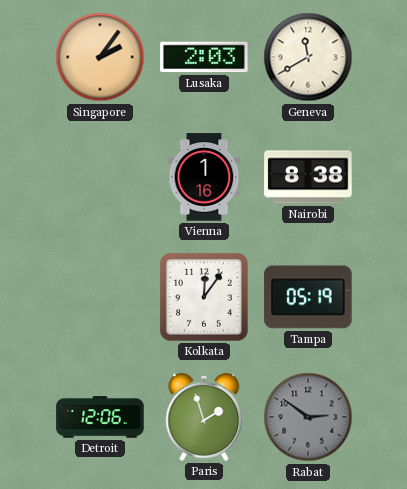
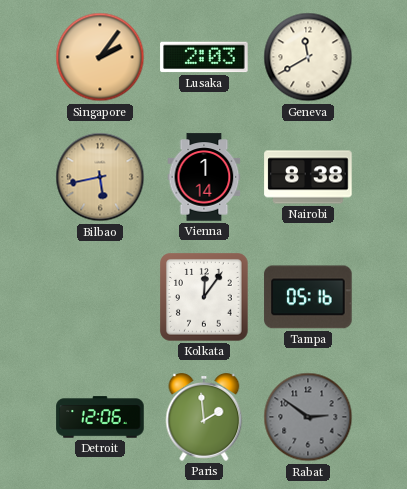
Bilbao: none -> 5:43 (100, 177)
Vienna: 1:16 -> 1:14 (204, 177)
Tampa: 05:19 -> 05:16 (308, 297)
Paris: 1:57 -> 1:59 (204, 418)
